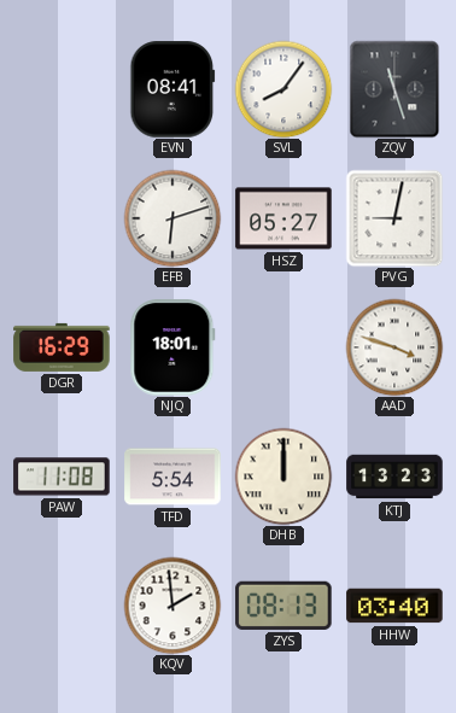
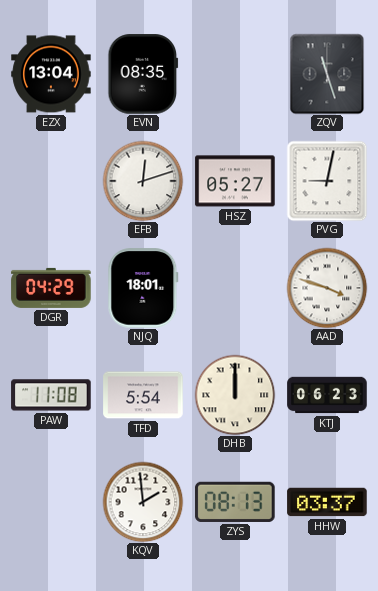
EZX: none -> 13:04 (51, 74)
EVN: 08:41 -> 08:35 (143, 74)
SVL: 8:06 -> none (283, 89)
EFB: 6:12 -> 12:12 (143, 181)
DGR: 16:29 -> 04:29 (51, 288)
KTJ: 13:23 -> 06:23 (327, 395)
HHW: 03:40 -> 03:37 (327, 502)
